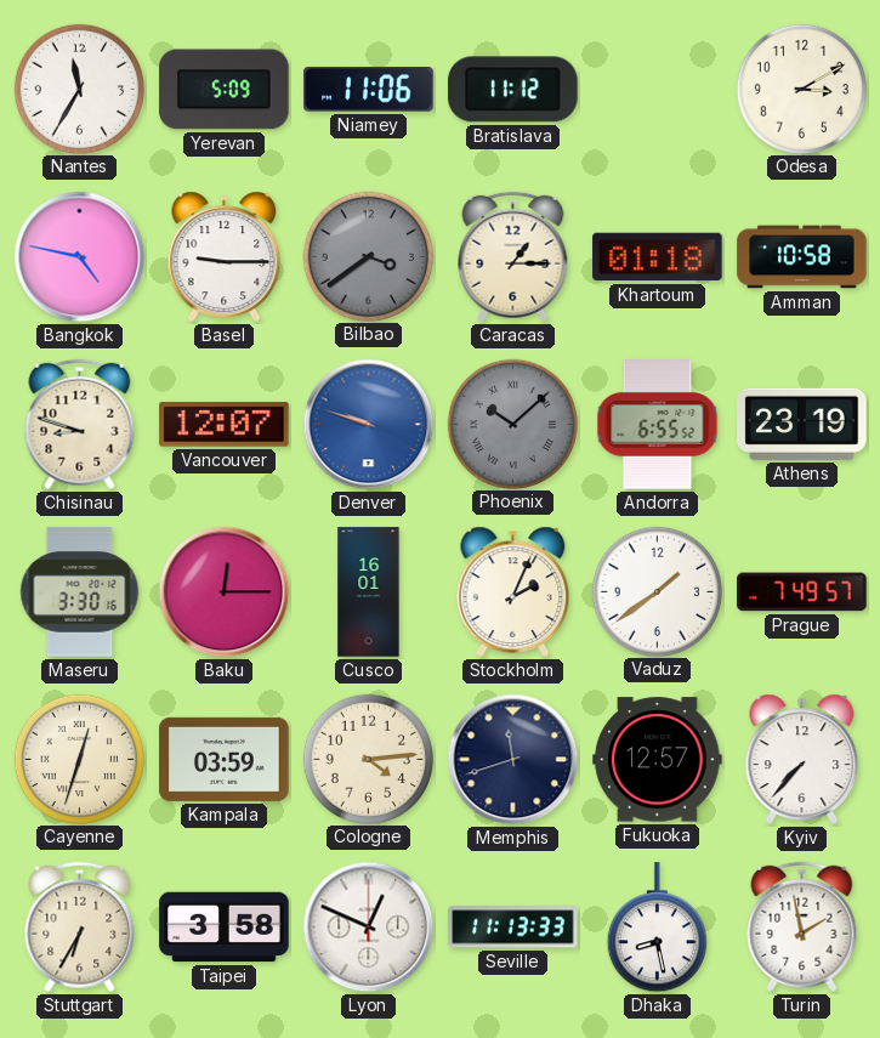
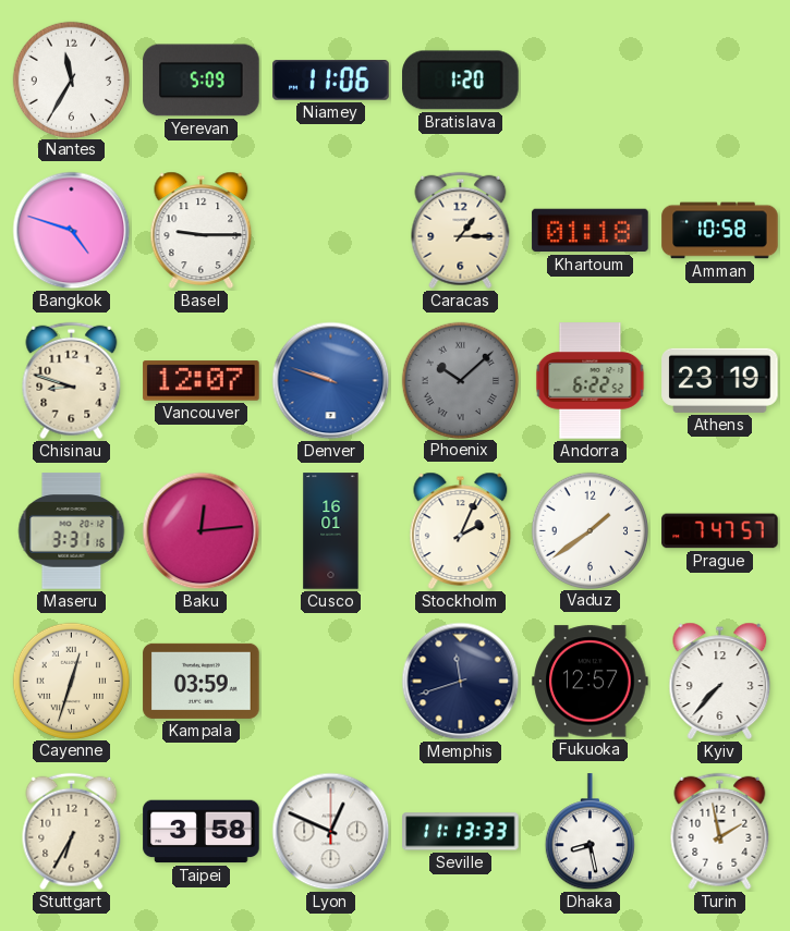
Bratislava: 11:12 -> 1:20 (461, 81)
Odesa: 3:10 -> none (801, 89)
Bangkok: 4:47 -> 4:48 (72, 231)
Bilbao: 3:39 -> none (368, 256)
Andorra: 6:55 -> 6:22 (591, 381)
Maseru: 3:30 -> 3:31 (72, 531)
Baku: 12:15 -> 12:14 (202, 531)
Prague: 7:49 -> 7:47 (720, 531)
Cologne: 4:14 -> none (368, 759)
